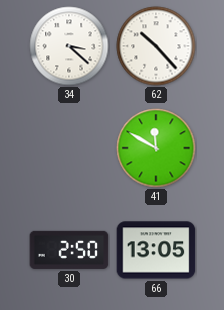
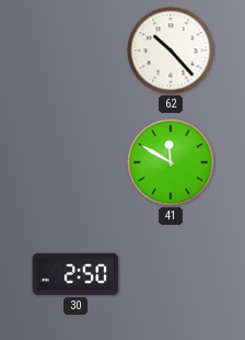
34: 3:22 -> none (69, 46)
66: 13:05 -> none (156, 250)
